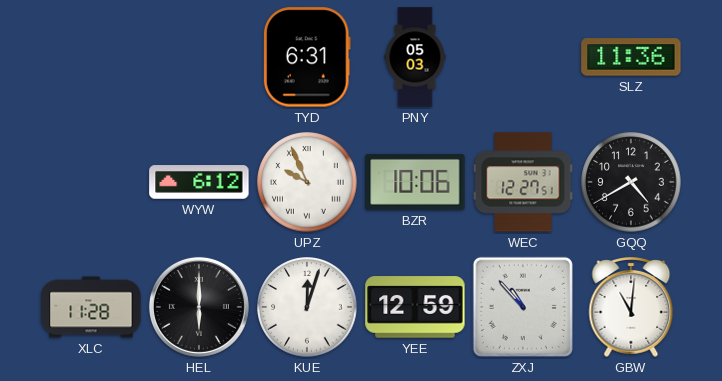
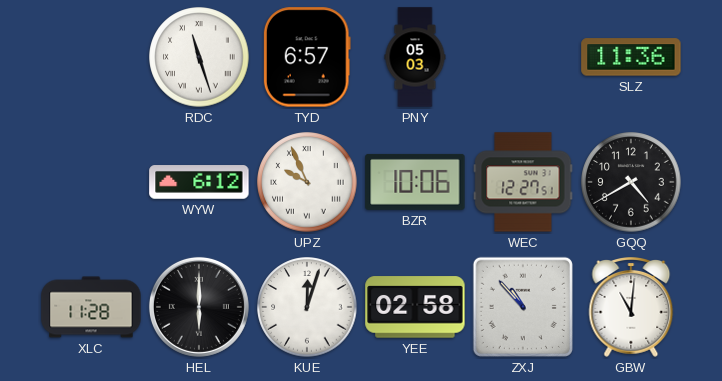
RDC: none -> 11:27 (199, 57)
TYD: 6:31 -> 6:57 (307, 57)
YEE: 12:59 -> 02:58 (415, 307)
